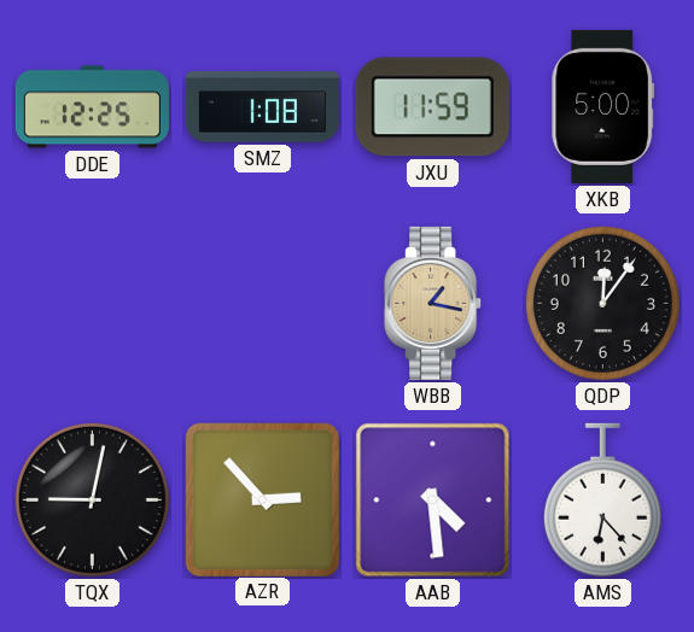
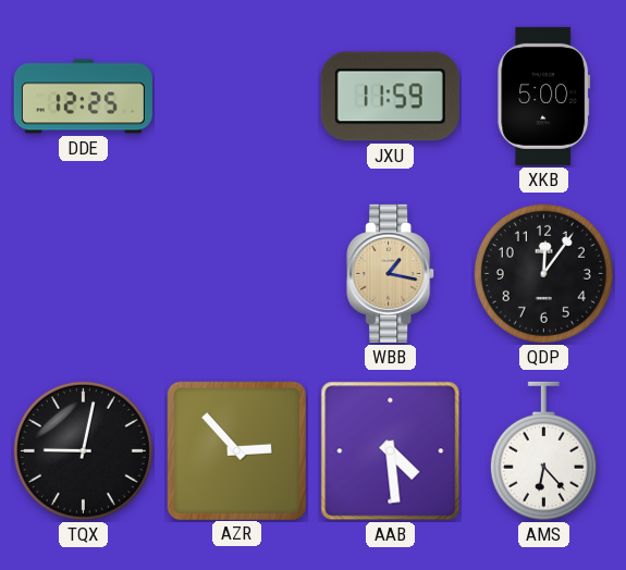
SMZ: 1:08 -> none (262, 107)
